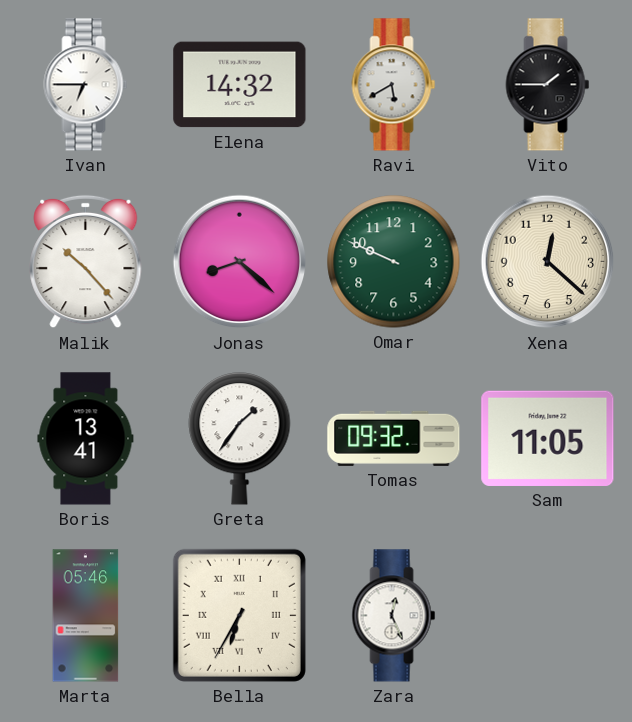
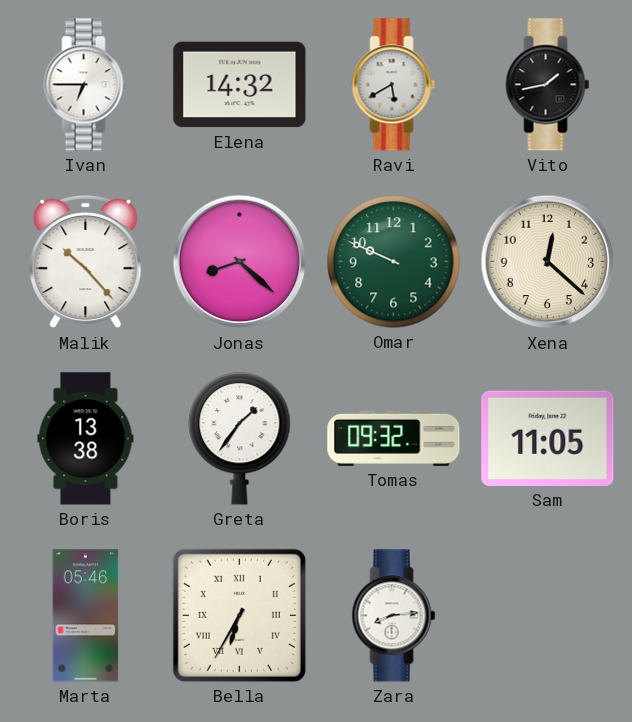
Vito: 1:45 -> 1:43 (548, 85)
Boris: 13:41 -> 13:38 (86, 439)
Zara: 12:26 -> 8:14 (394, 616)
